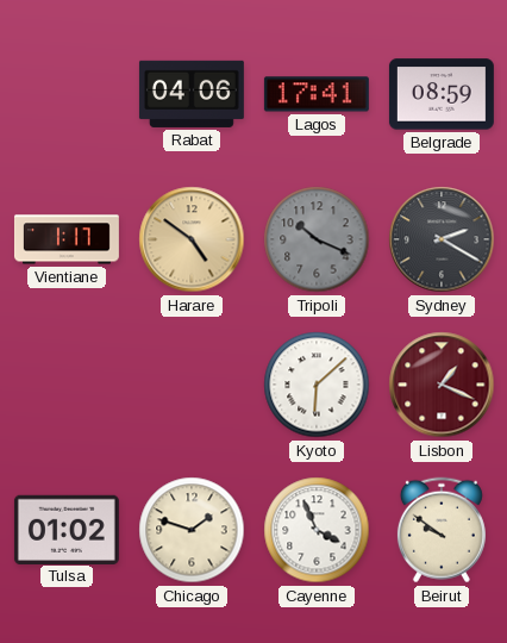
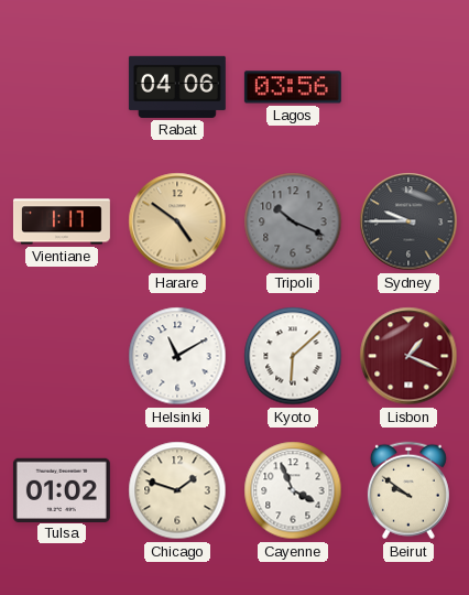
Lagos: 17:41 -> 03:56 (293, 87)
Belgrade: 08:59 -> none (442, 94)
Sydney: 2:20 -> 9:45 (408, 221)
Helsinki: none -> 11:10 (177, 356)
